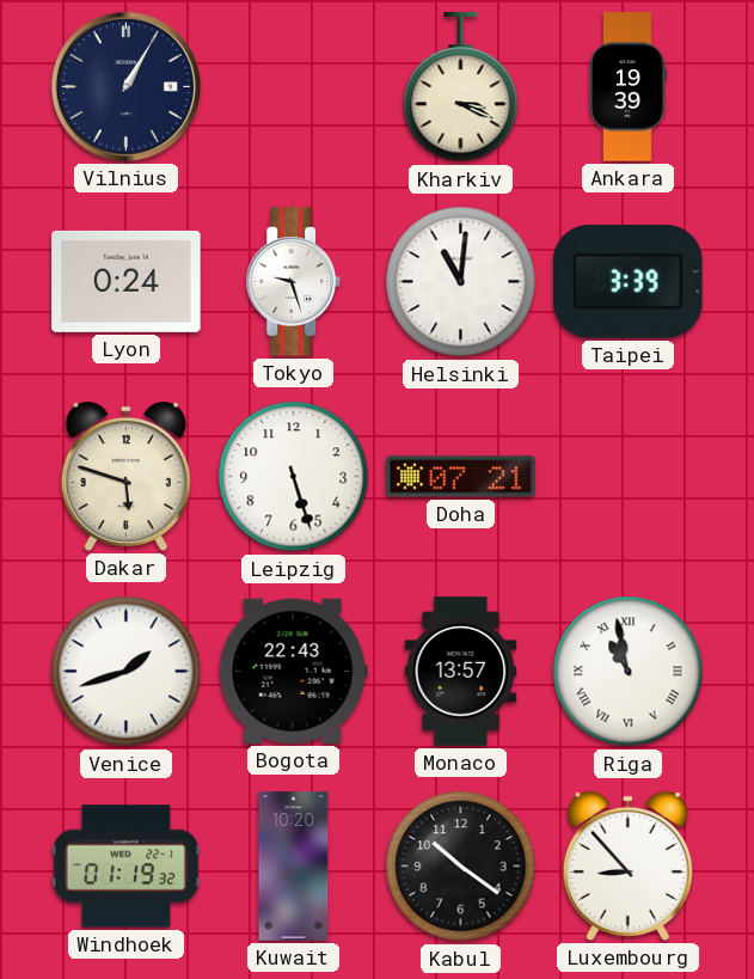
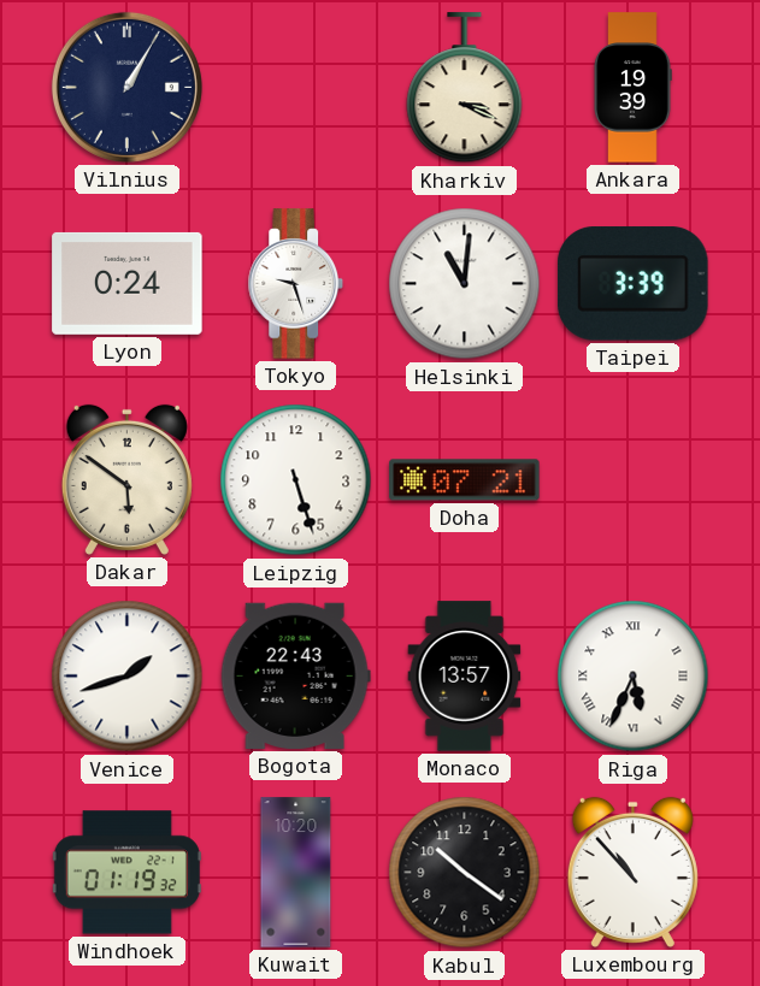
Dakar: 5:48 -> 5:51 (126, 479)
Riga: 10:58 -> 5:34 (634, 677)
Luxembourg: 8:53 -> 10:53 (632, 872)
